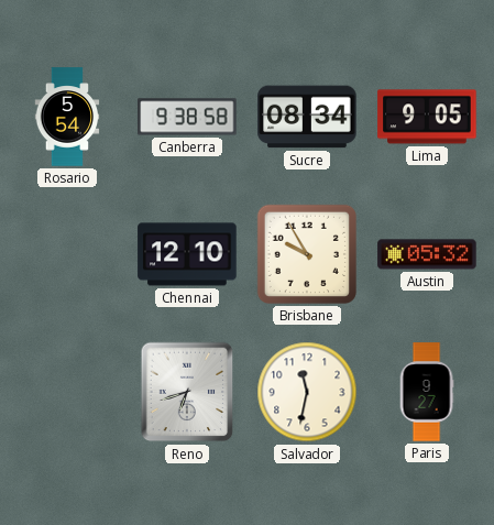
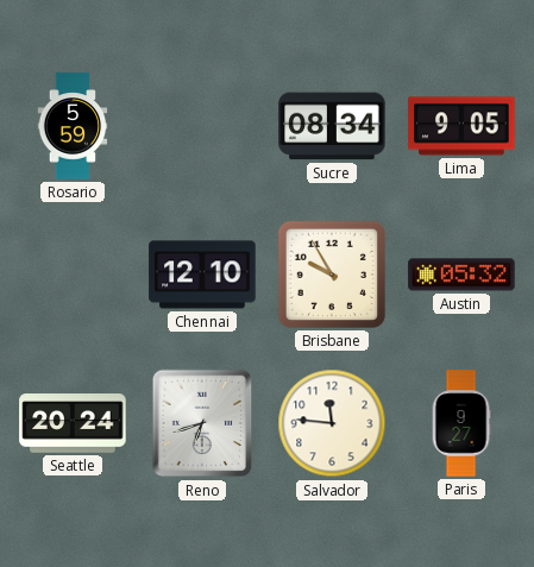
Rosario: 5:54 -> 5:59 (73, 126)
Canberra: 9:38 -> none (187, 117)
Seattle: none -> 20:24 (73, 423)
Salvador: 11:32 -> 11:46 (332, 423)
